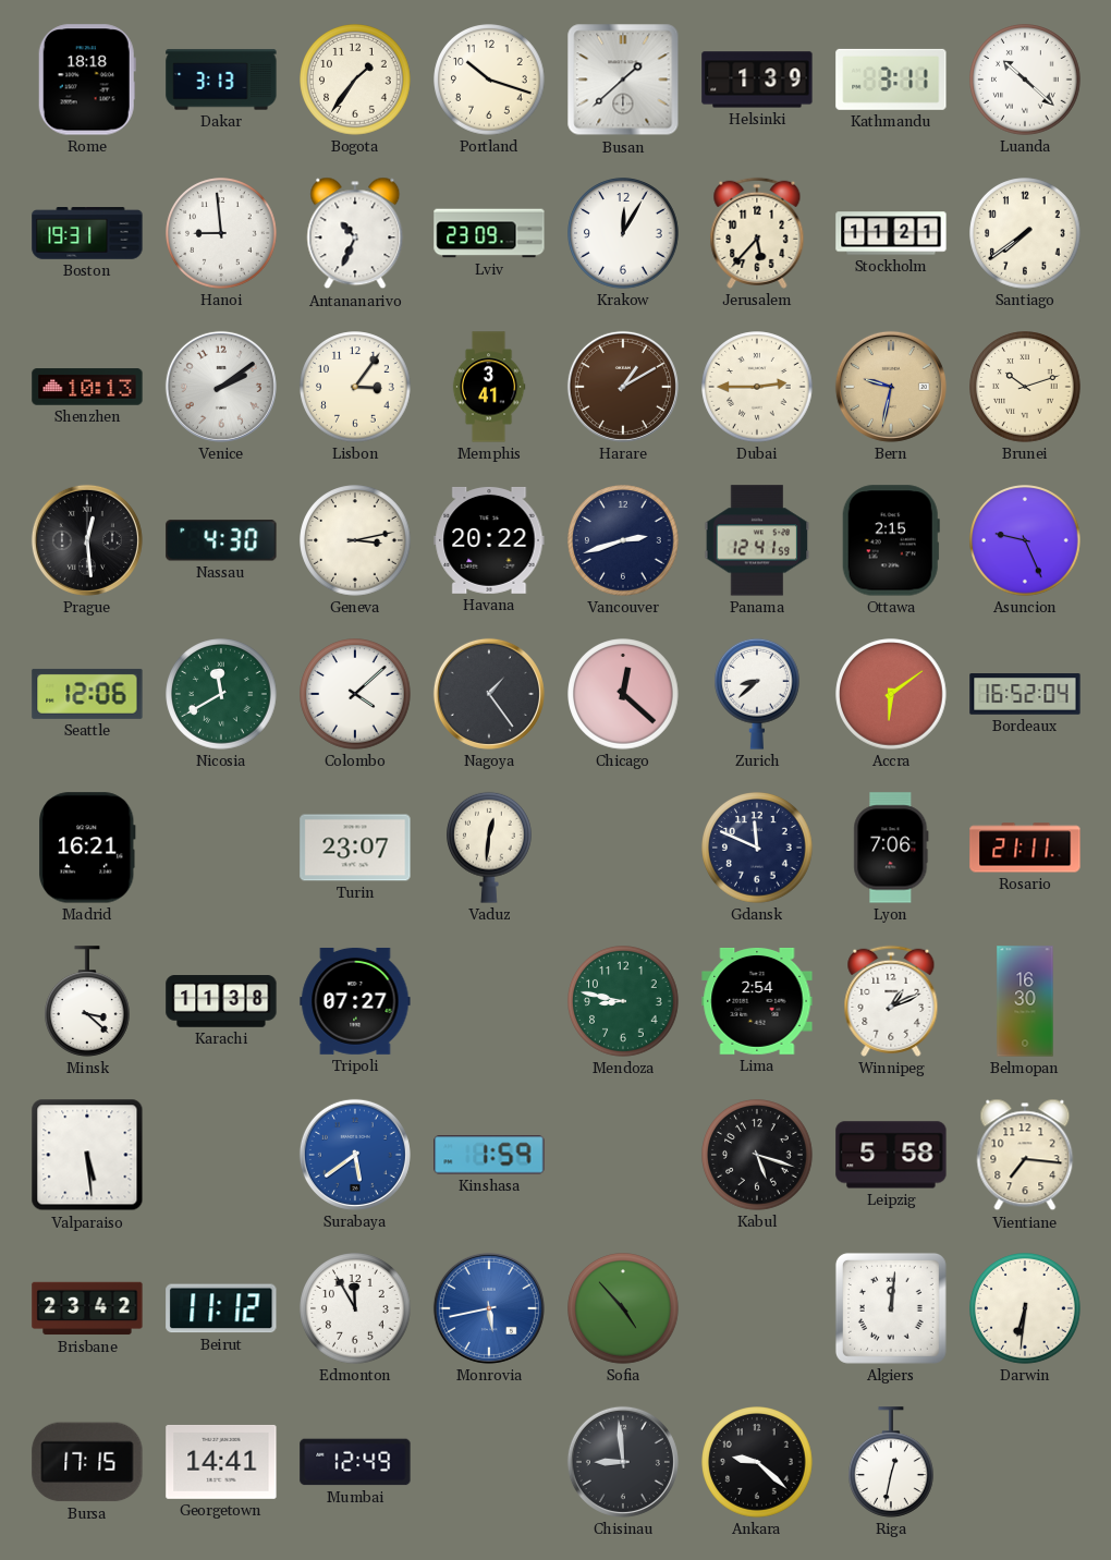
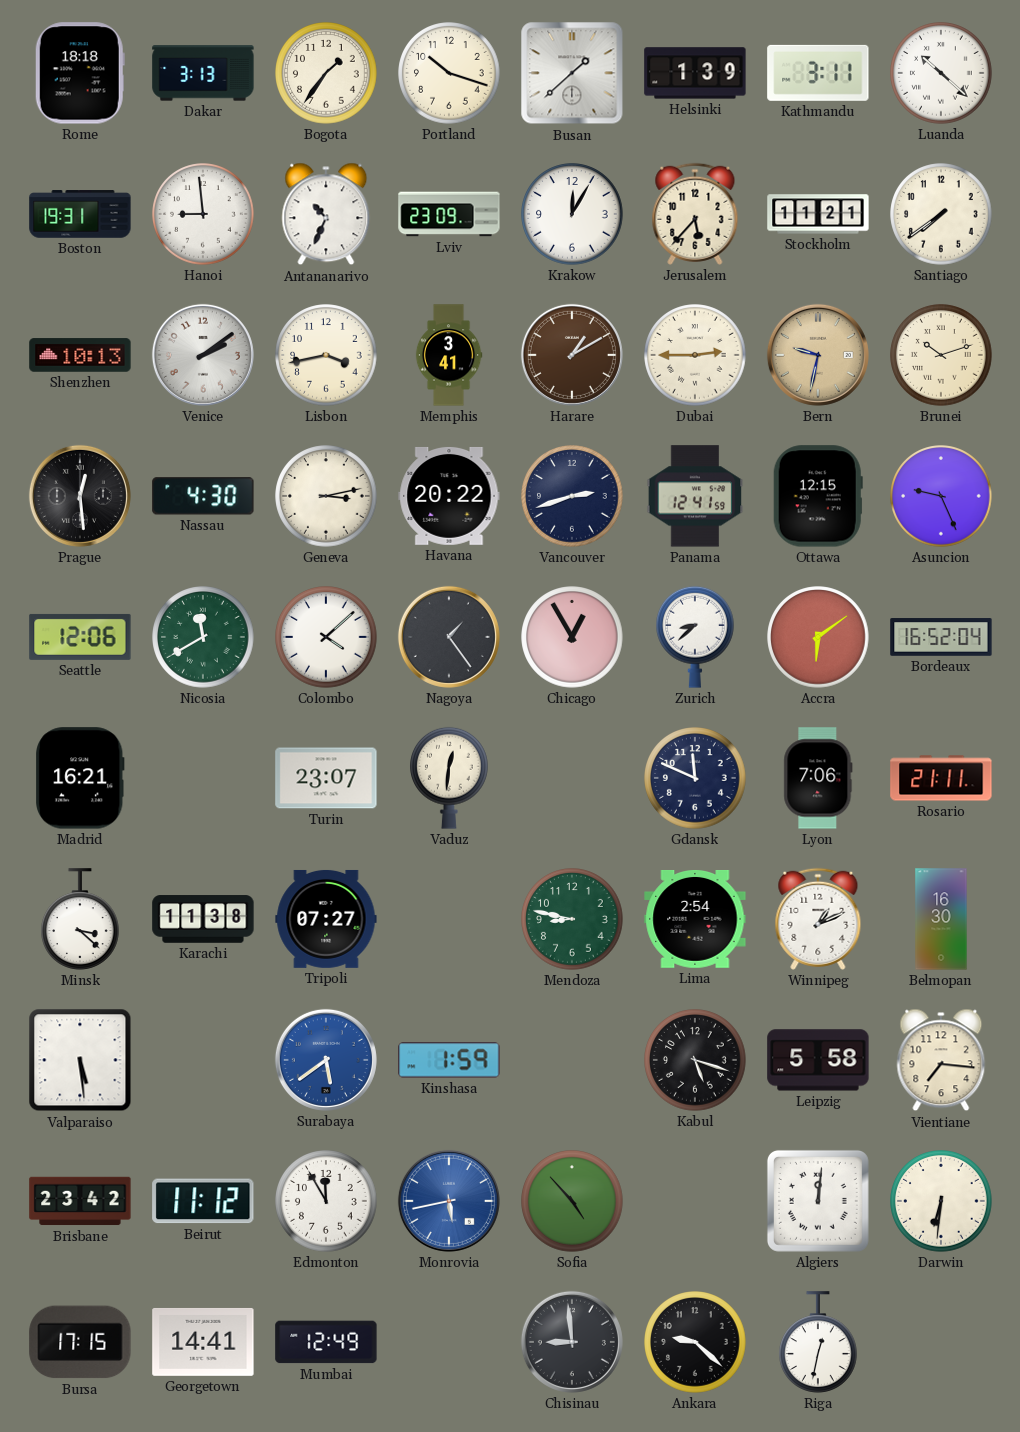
Lisbon: 3:06 -> 3:43 (326, 355)
Ottawa: 2:15 -> 12:15 (818, 496)
Chicago: 12:22 -> 12:55 (572, 637)
